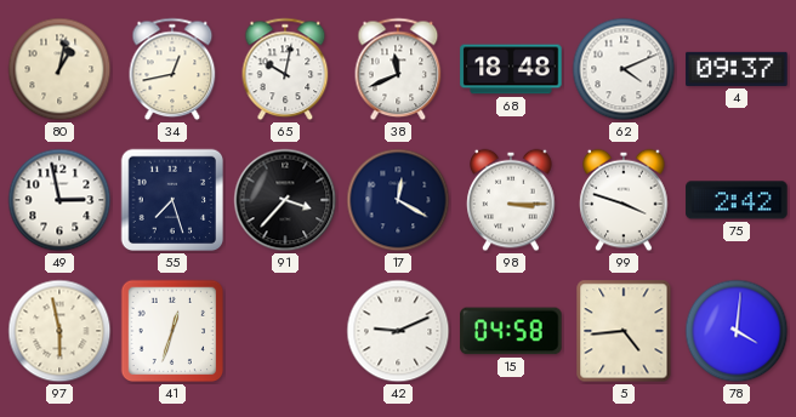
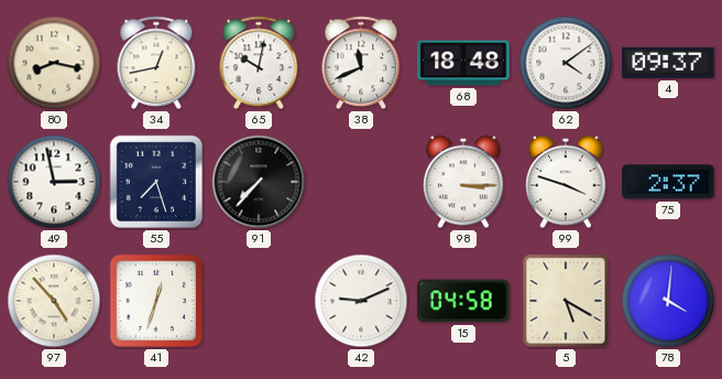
80: 1:02 -> 8:17 (54, 63)
62: 4:11 -> 4:09 (566, 63)
91: 3:37 -> 7:37 (259, 182)
17: 12:20 -> none (398, 200)
75: 2:42 -> 2:37 (668, 182)
97: 5:58 -> 4:53 (54, 301)
5: 4:44 -> 5:20 (566, 301)
